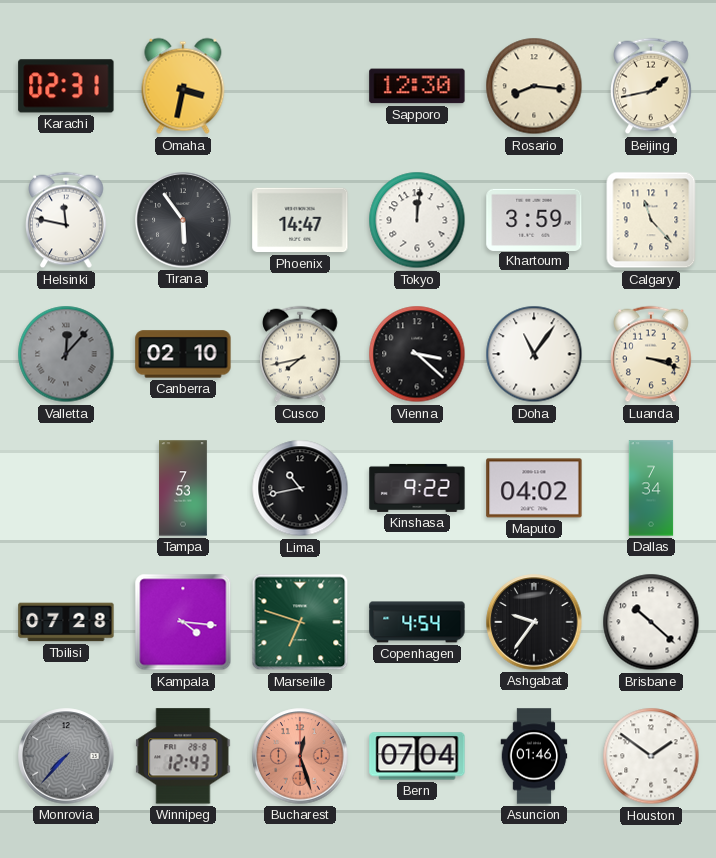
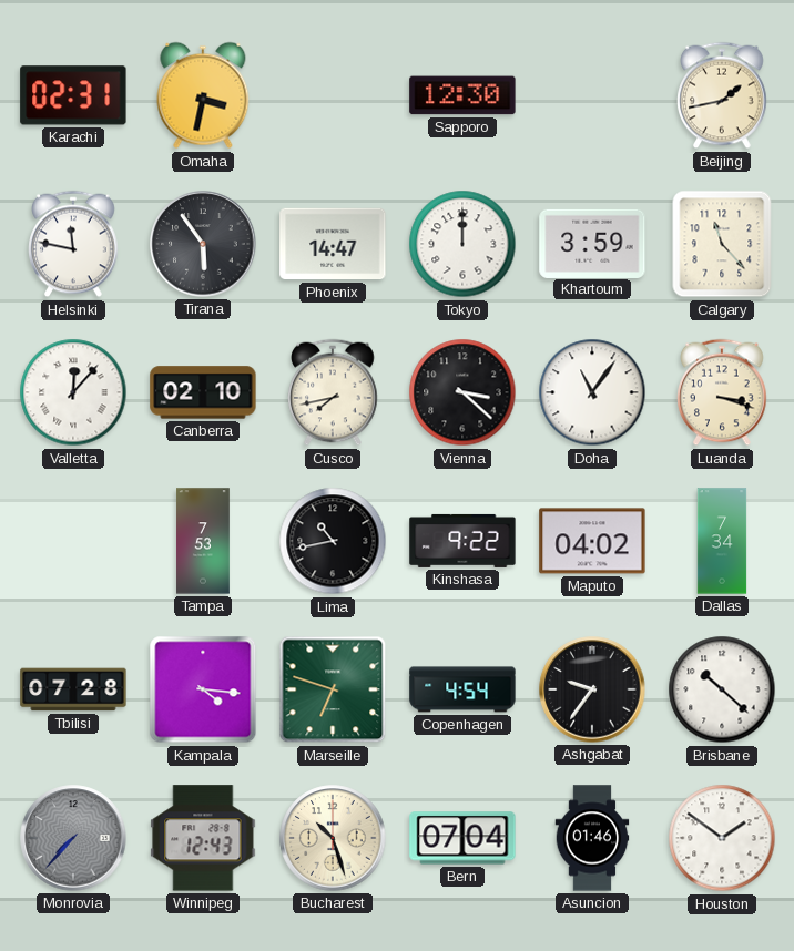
Rosario: 8:16 -> none (534, 86)
Tokyo: 12:01 -> 12:00 (462, 244)
Valletta dial: grey -> white (73, 392)
Bucharest: 12:27 -> 10:27 (333, 838)
Bucharest dial: salmon -> cream (333, 838)
